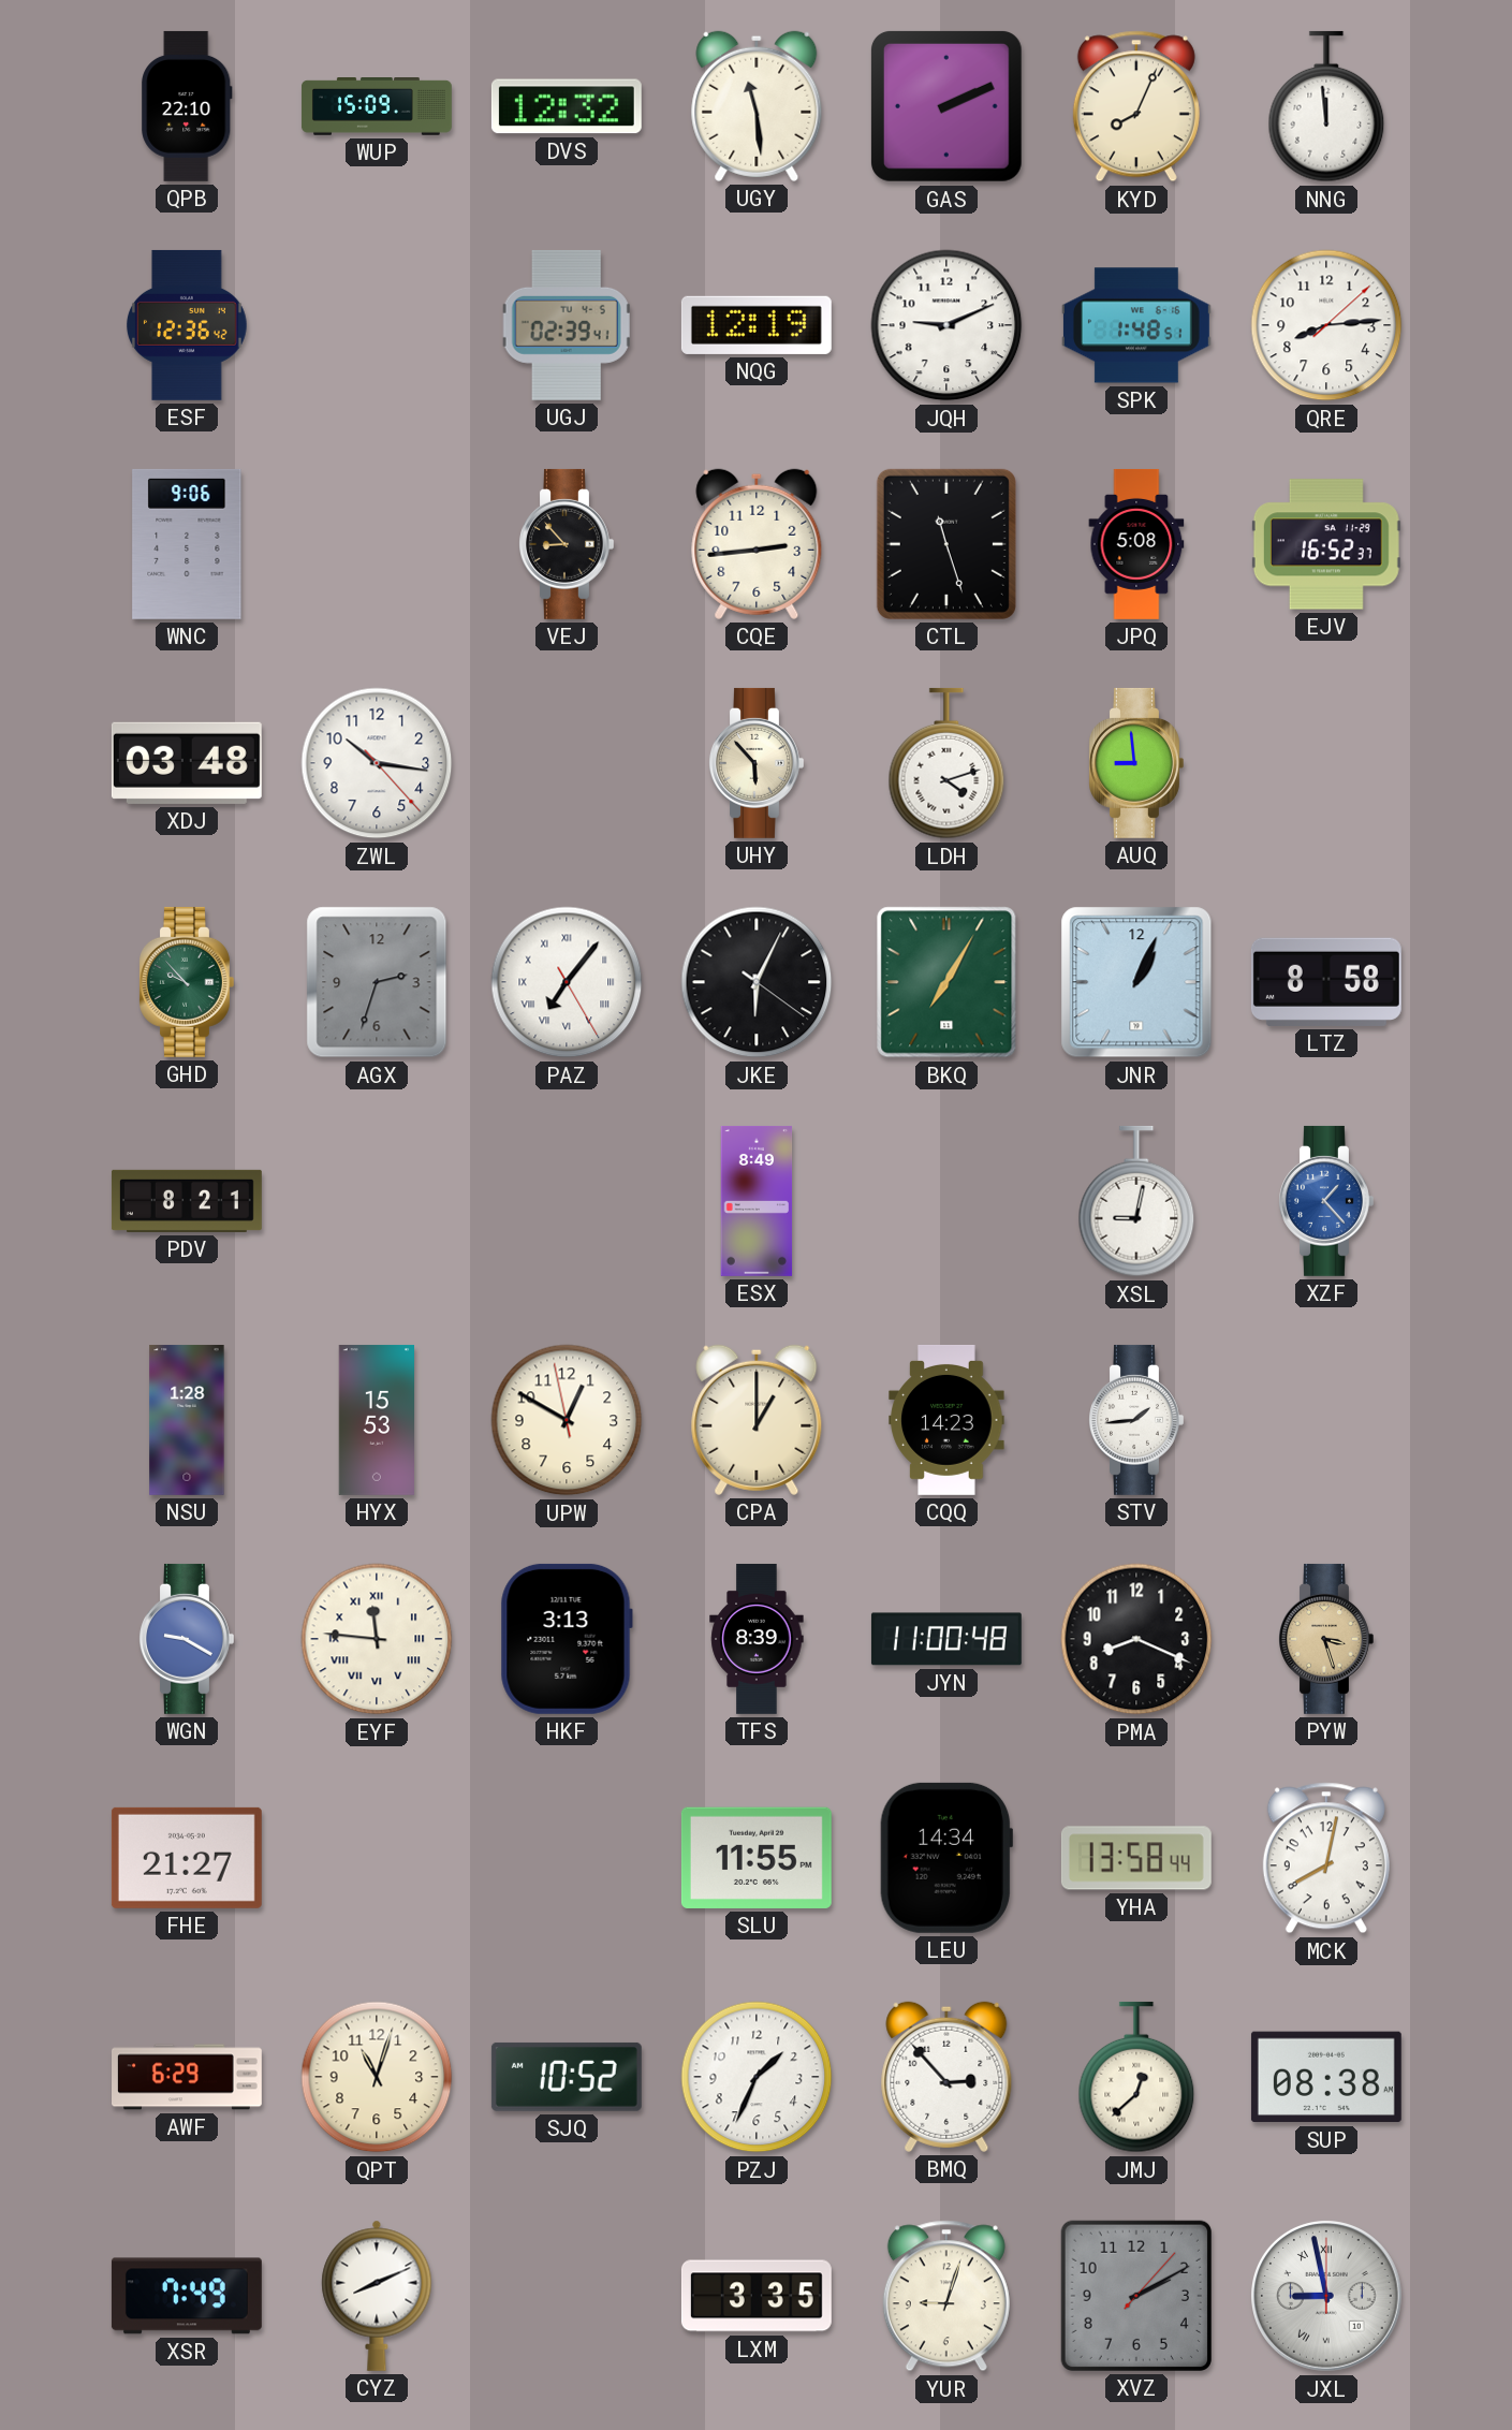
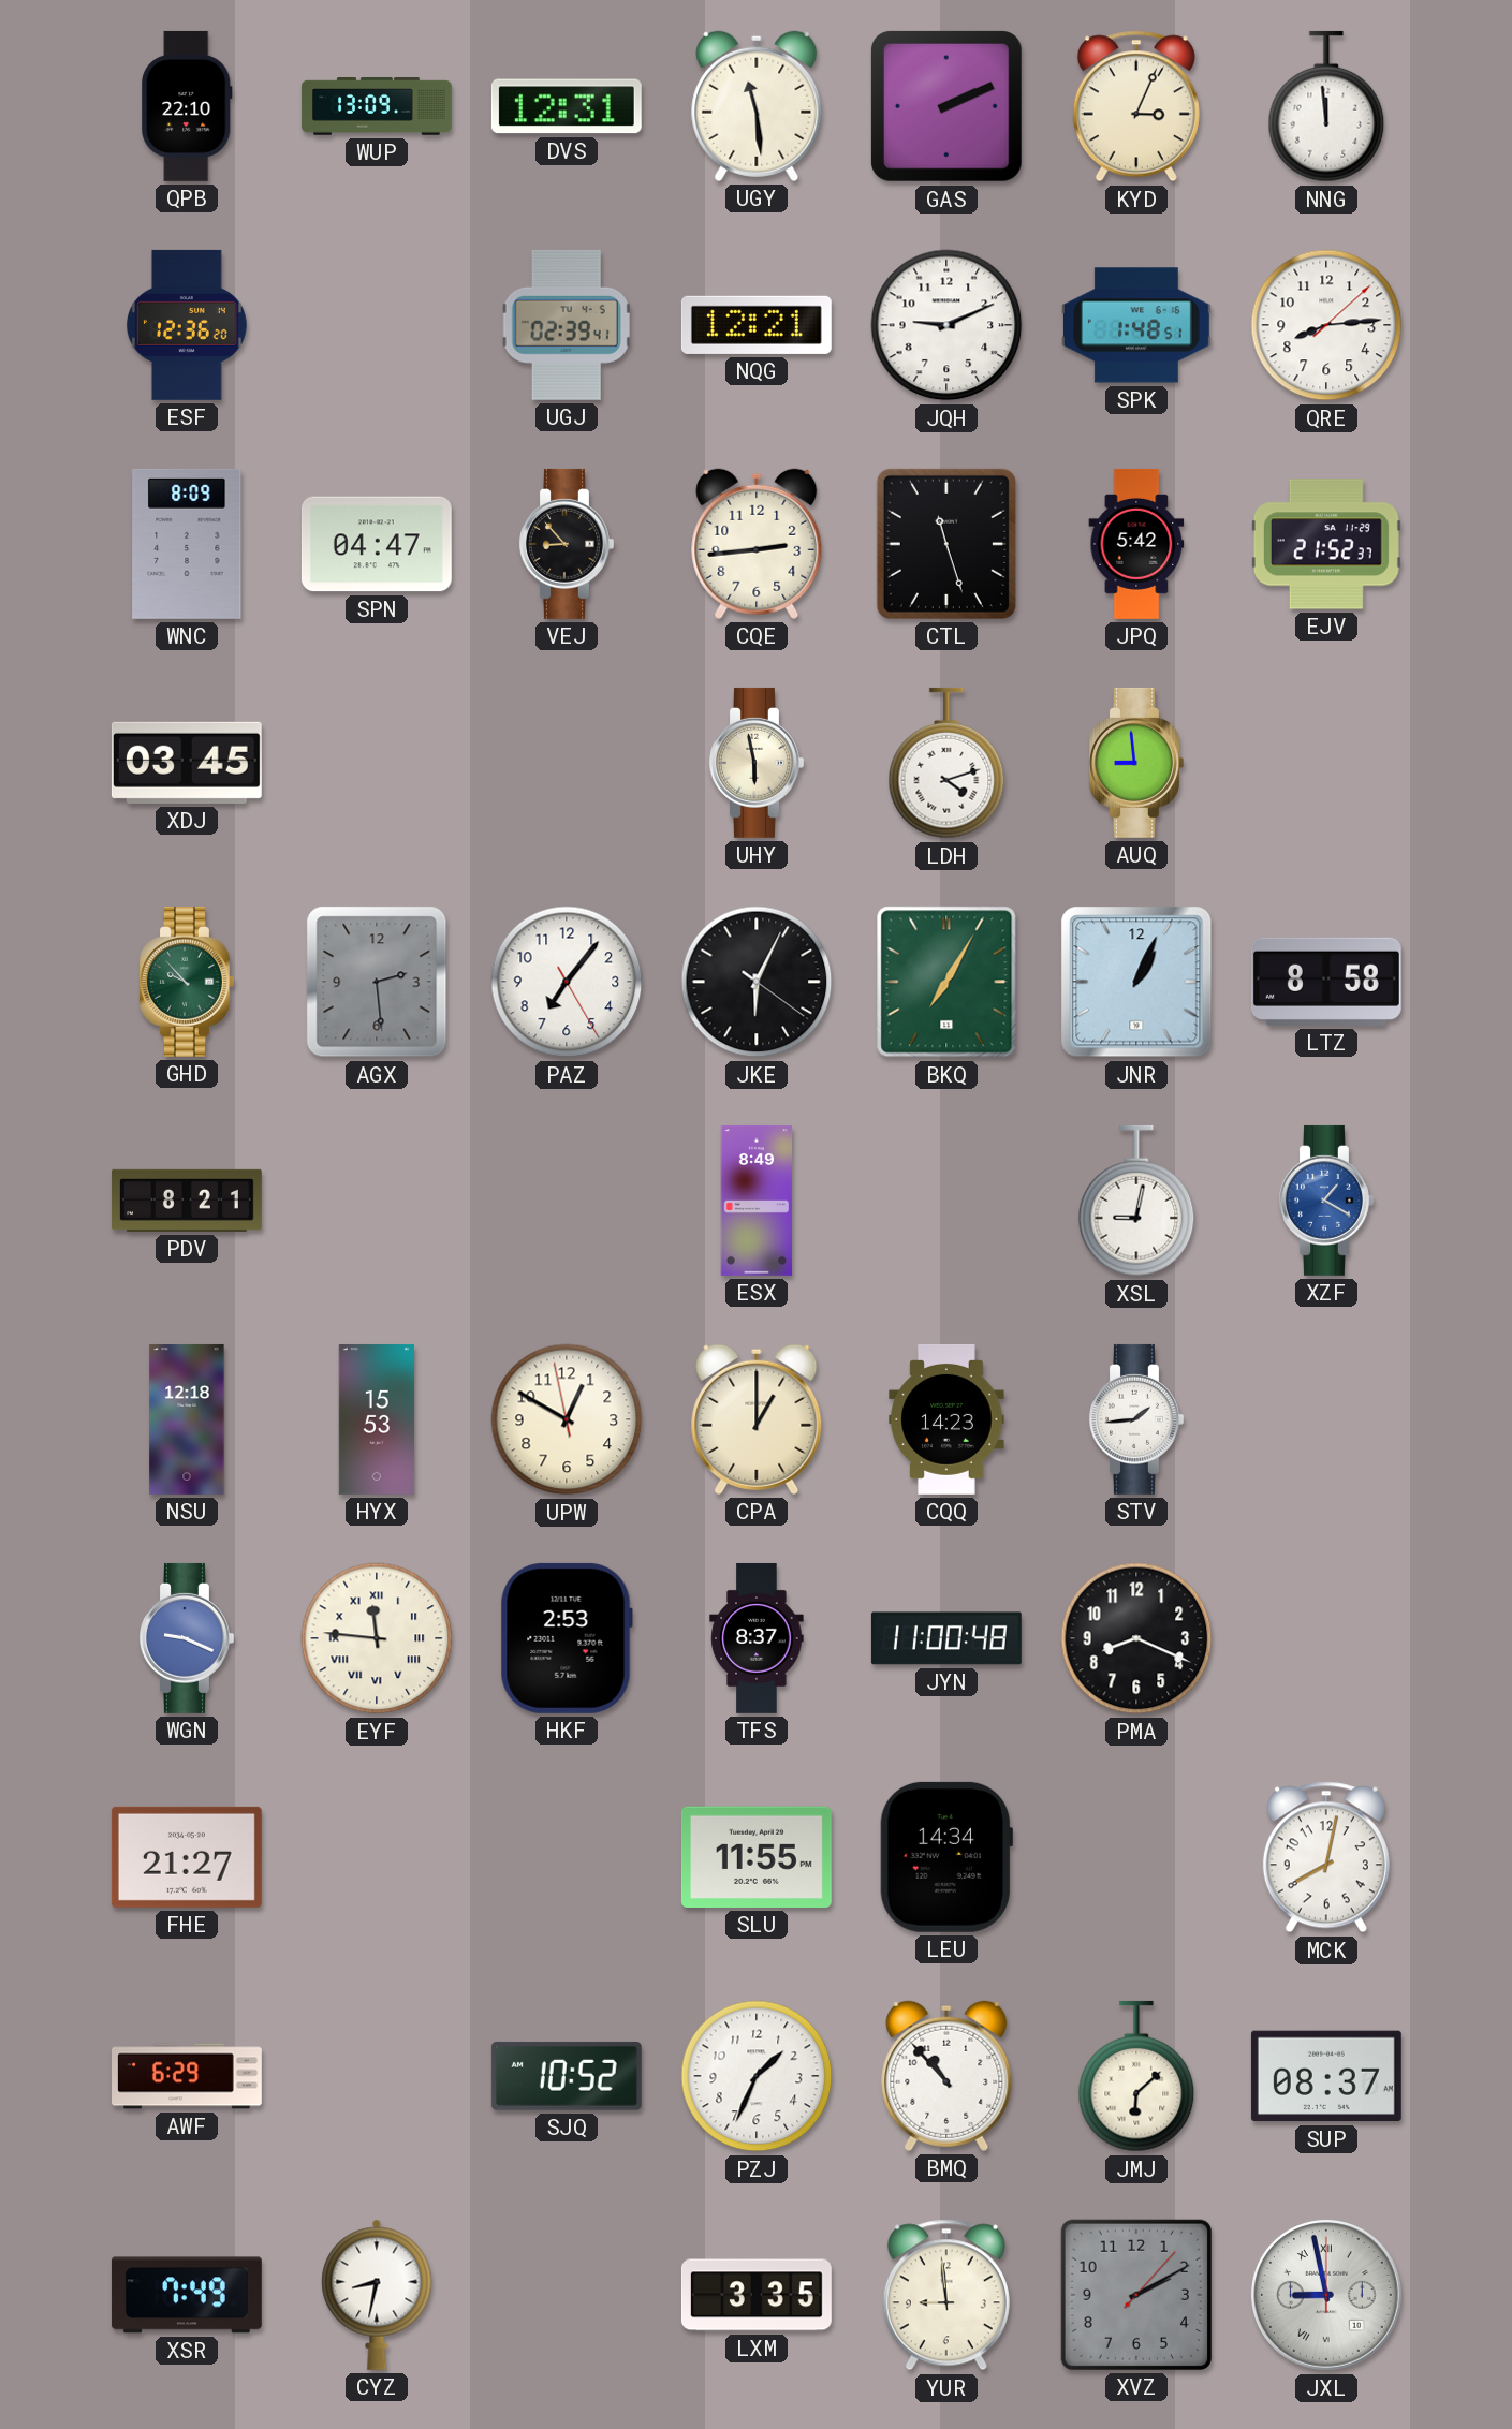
WUP: 15:09 -> 13:09 (377, 107)
DVS: 12:32 -> 12:31 (567, 106)
KYD: 8:04 -> 3:04 (1136, 106)
ESF: 12:36:42 -> 12:36:20 (188, 325)
NQG: 12:19 -> 12:21 (757, 325)
WNC: 9:06 -> 8:09 (187, 544)
SPN: none -> 04:47 (377, 544)
JPQ: 5:08 -> 5:42 (1136, 544)
EJV: 16:52 -> 21:52 (1326, 544)
XDJ: 03:48 -> 03:45 (187, 763)
ZWL: 10:16 -> none (377, 763)
UHY: 5:53 -> 5:58 (757, 763)
AGX: 2:33 -> 2:29 (377, 982)
PAZ numerals: Roman -> Arabic (567, 982)
XZF: 1:23 -> 1:20 (1326, 1201)
NSU: 1:28 -> 12:18 (187, 1419)
WGN: 9:20 -> 9:19 (187, 1638)
HKF: 3:13 -> 2:53 (567, 1638)
TFS: 8:39 -> 8:37 (757, 1638)
PYW: 3:27 -> none (1326, 1639)
YHA: 13:58 -> none (1136, 1858)
QPT: 11:03 -> none (377, 2077)
BMQ: 2:53 -> 10:53 (946, 2076)
JMJ: 12:38 -> 6:08 (1136, 2076)
SUP: 08:38 -> 08:37 (1326, 2076)
CYZ: 8:11 -> 8:32 (377, 2295)
YUR: 9:03 -> 8:59 (946, 2295)
